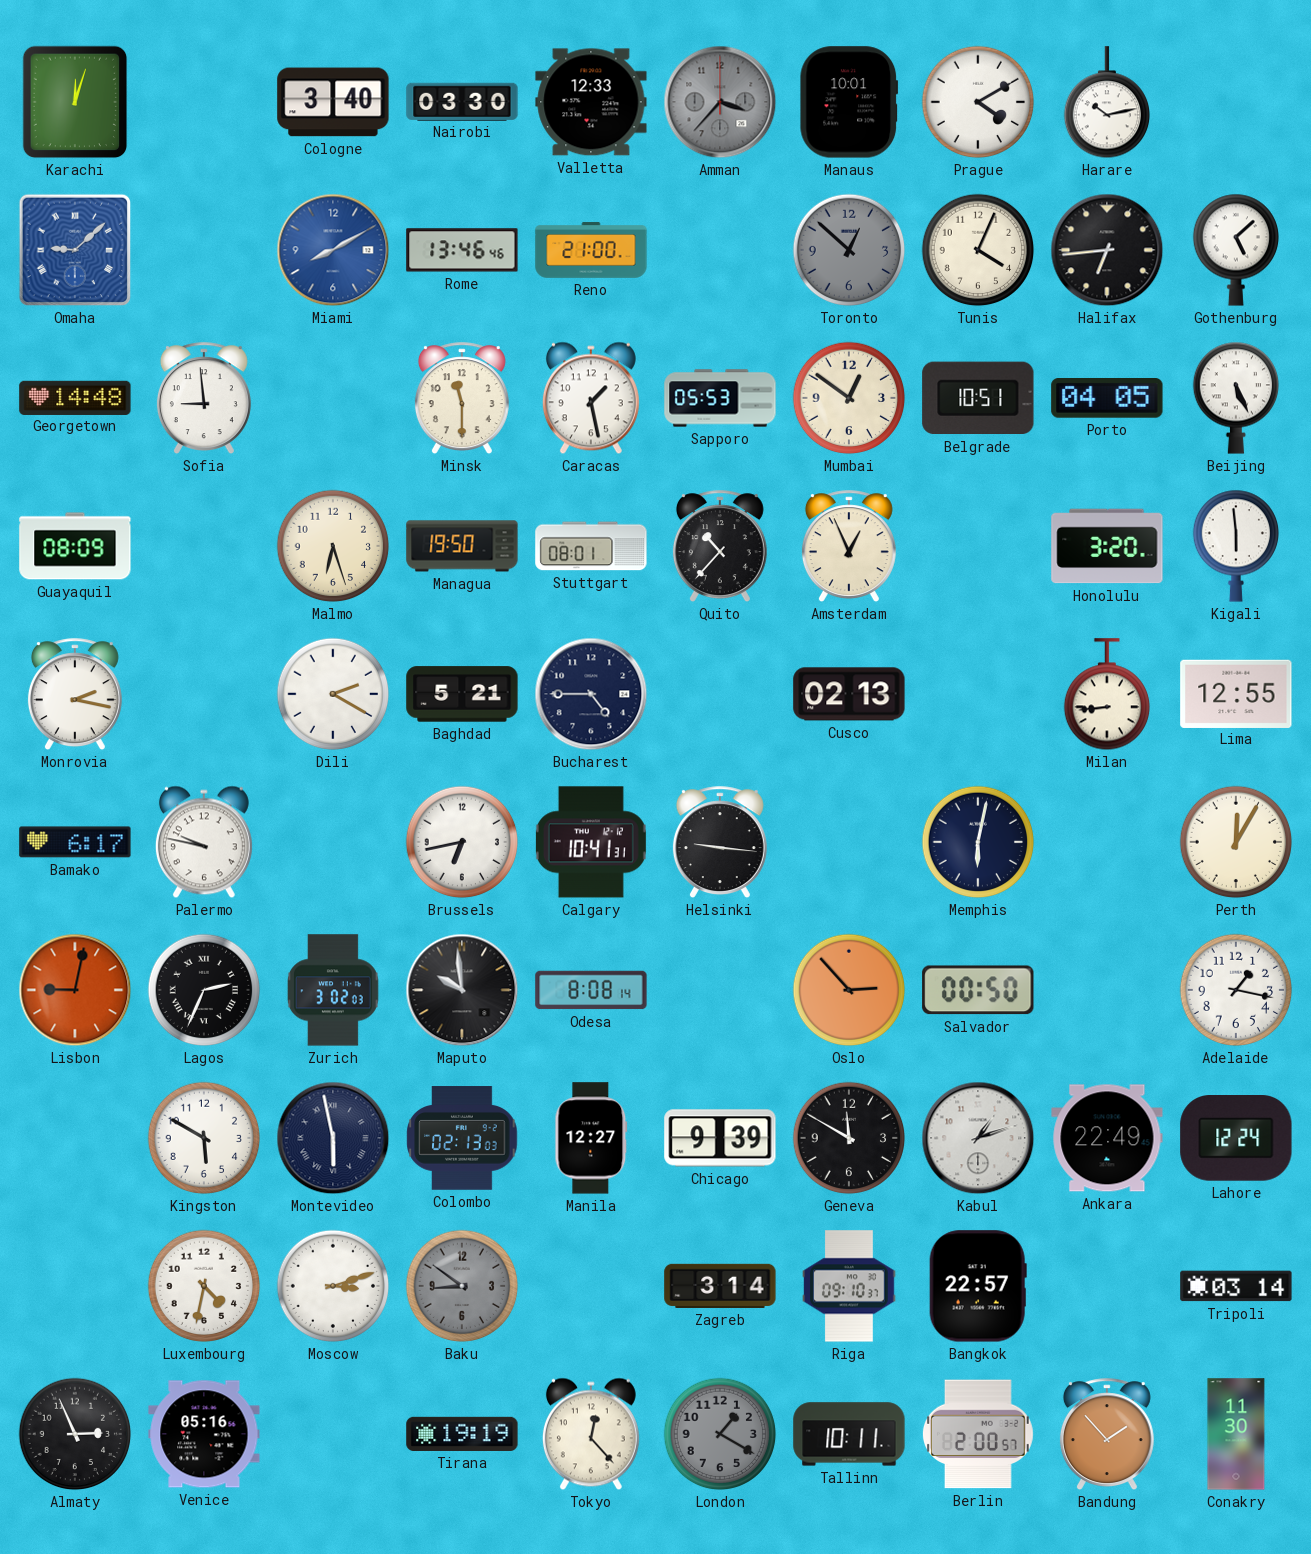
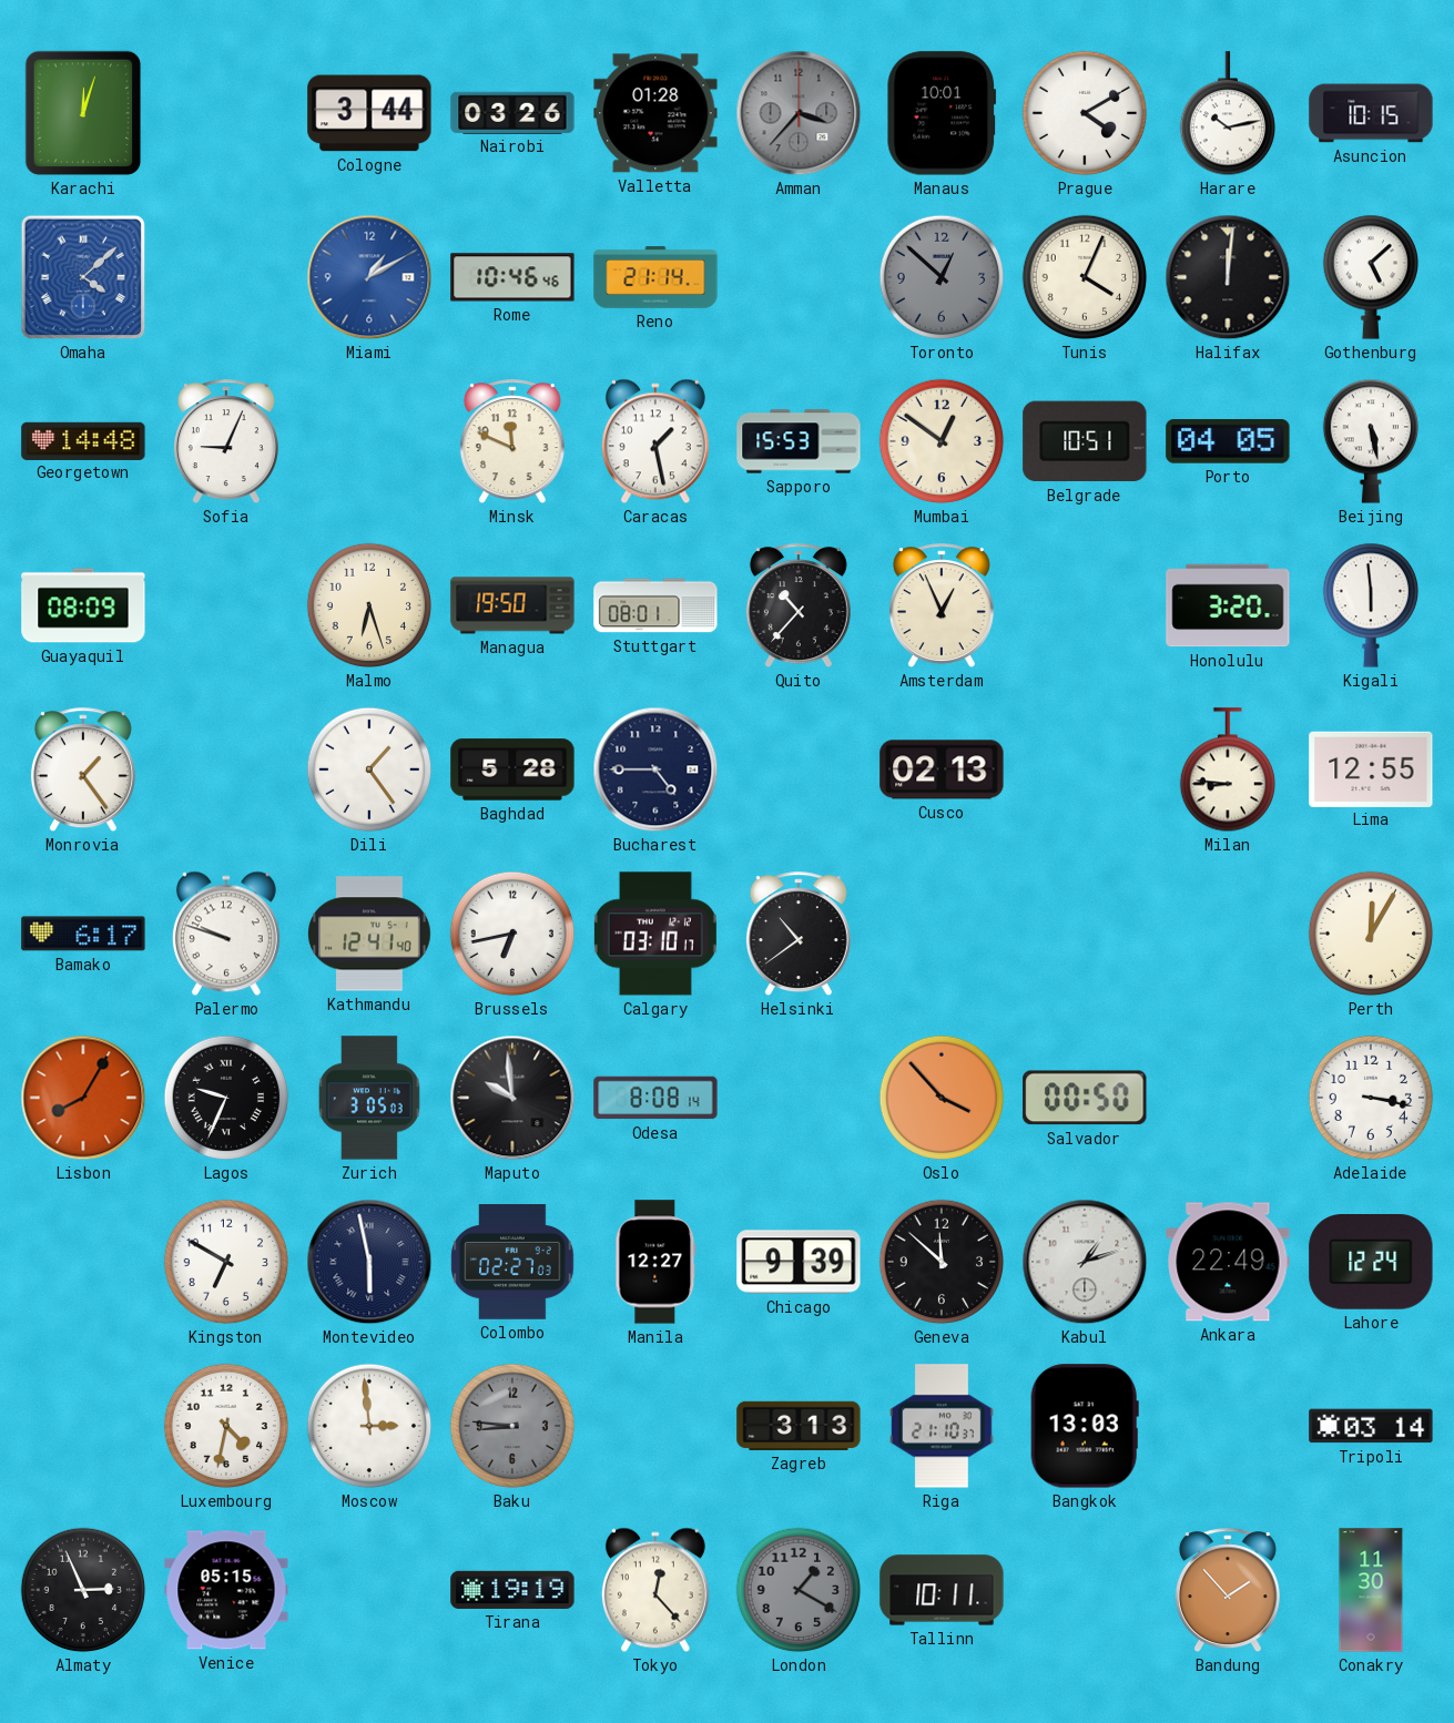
Cologne: 3:40 -> 3:44 (369, 113)
Nairobi: 03:30 -> 03:26 (512, 112)
Valletta: 12:33 -> 01:28 (655, 113)
Asuncion: none -> 10:15 (1371, 113)
Omaha: 9:08 -> 4:08 (83, 277)
Miami: 8:10 -> 1:10 (369, 277)
Rome: 13:46 -> 10:46 (512, 277)
Reno: 21:00 -> 21:14 (655, 277)
Halifax: 6:44 -> 12:01 (1228, 277)
Sofia: 8:59 -> 9:04 (226, 442)
Minsk: 11:30 -> 11:49 (512, 442)
Sapporo: 05:53 -> 15:53 (799, 441)
Beijing: 5:26 -> 5:28 (1370, 441)
Monrovia: 2:17 -> 1:24 (83, 771)
Dili: 2:20 -> 1:24 (369, 769)
Baghdad: 5:21 -> 5:28 (512, 769)
Milan: 8:44 -> 8:46 (1227, 771)
Palermo: 9:47 -> 9:48 (226, 934)
Kathmandu: none -> 12:41 (369, 934)
Calgary: 10:41 -> 03:10 (655, 934)
Helsinki: 9:16 -> 10:39 (799, 935)
Memphis: 6:02 -> none (978, 842)
Lisbon: 9:02 -> 8:05 (83, 1098)
Lagos: 2:34 -> 9:34 (226, 1098)
Zurich: 3:02 -> 3:05 (369, 1098)
Oslo: 2:53 -> 3:53 (942, 1098)
Adelaide: 1:17 -> 3:17 (1371, 1098)
Kingston: 5:50 -> 6:50 (226, 1262)
Colombo: 02:13 -> 02:27 (512, 1262)
Geneva: 11:50 -> 11:52 (942, 1262)
Moscow: 3:12 -> 2:59 (369, 1426)
Baku: 8:51 -> 8:46 (512, 1426)
Zagreb: 3:14 -> 3:13 (799, 1426)
Riga: 09:10 -> 21:10 (942, 1426)
Bangkok: 22:57 -> 13:03 (1085, 1426)
Venice: 05:16 -> 05:15 (226, 1590)
Berlin: 2:00 -> none (978, 1434)
